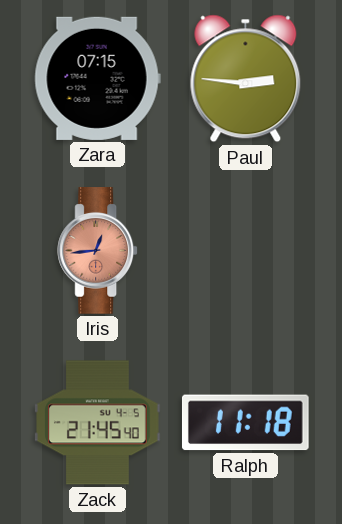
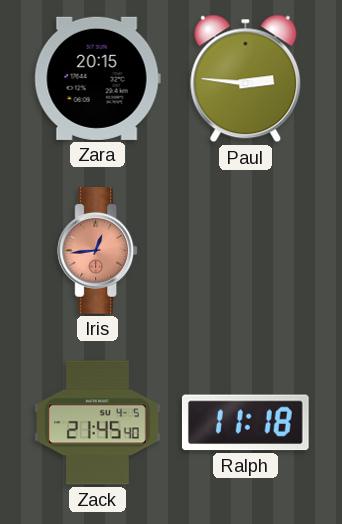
Zara: 07:15 -> 20:15 (97, 78)
